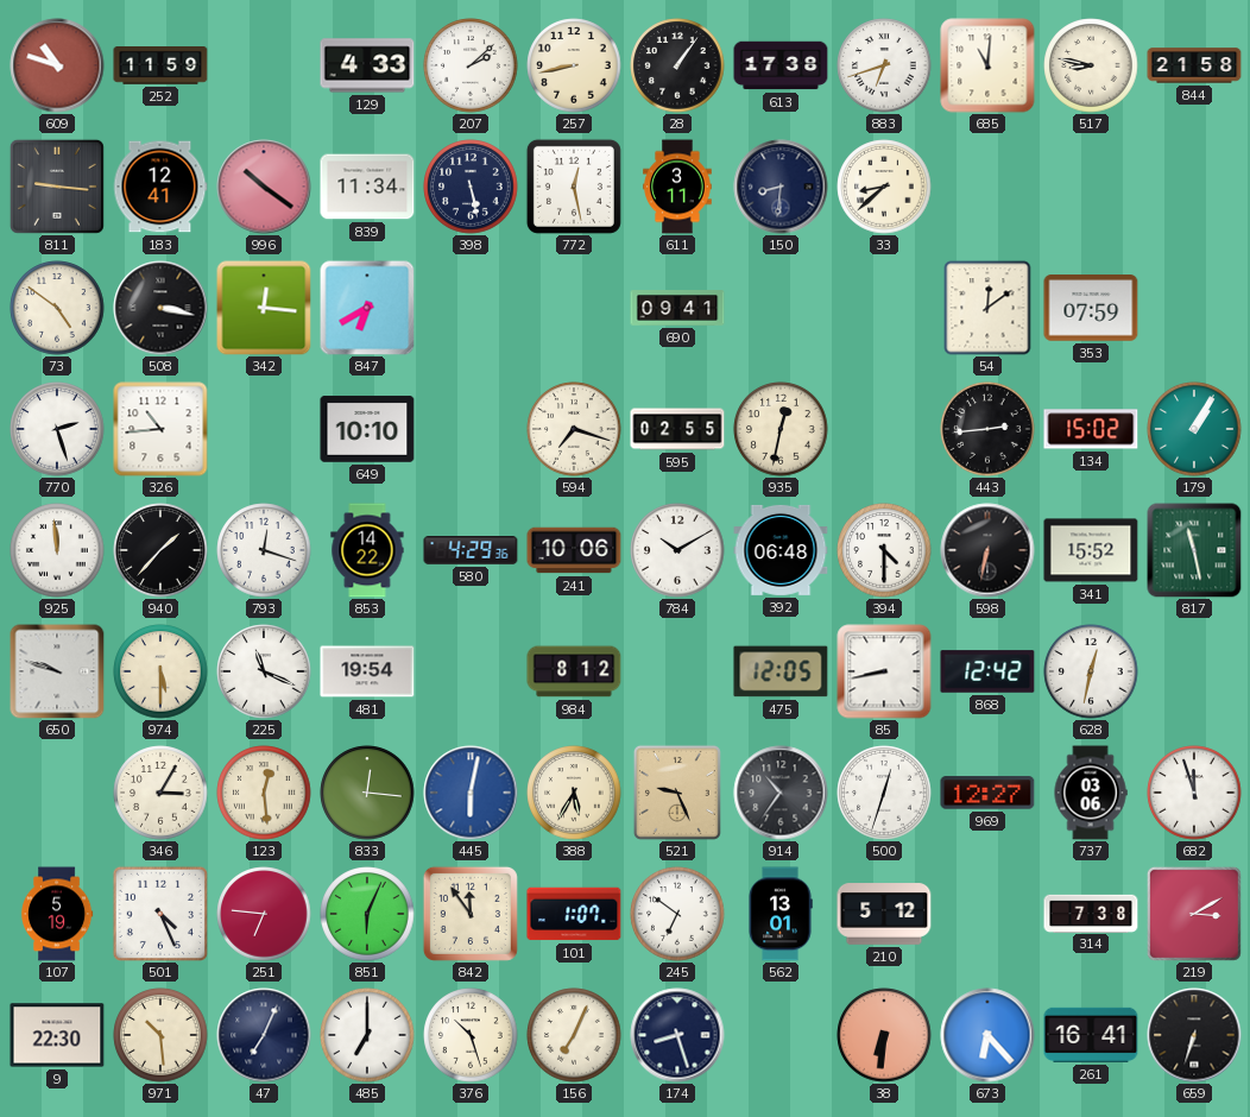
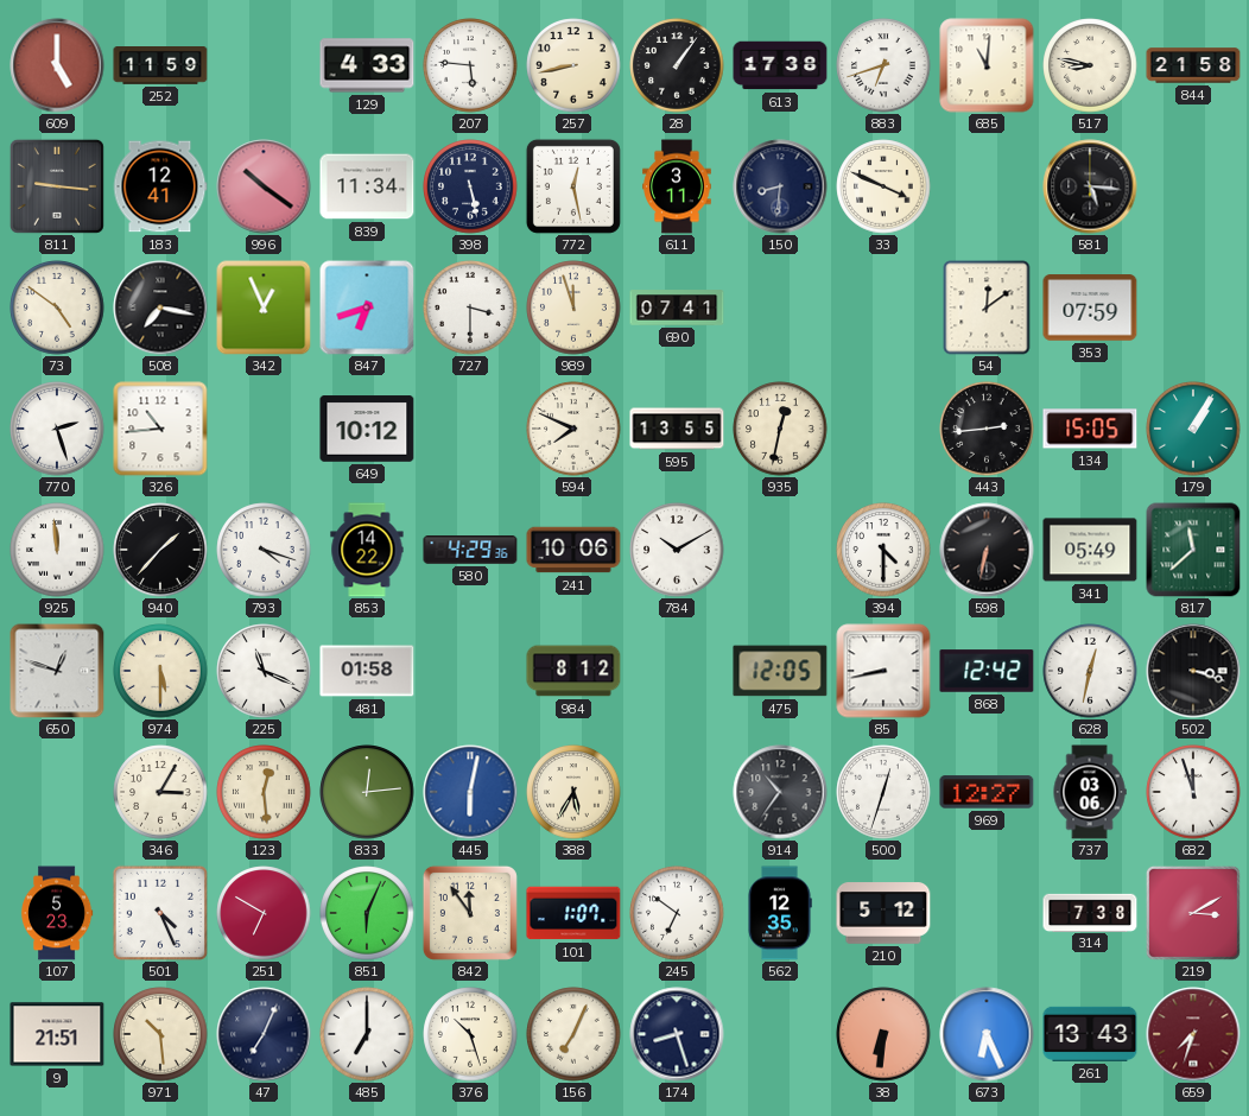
609: 10:48 -> 5:00 (57, 65)
207: 2:08 -> 5:46 (470, 65)
33: 8:38 -> 3:49 (883, 186)
581: none -> 5:16 (1090, 186)
508: 3:17 -> 7:17 (160, 307)
342: 12:16 -> 12:56 (264, 307)
847: 6:40 -> 6:42 (367, 307)
727: none -> 3:30 (470, 307)
989: none -> 11:57 (573, 307)
690: 09:41 -> 07:41 (677, 307)
649: 10:10 -> 10:12 (367, 429)
594: 7:18 -> 7:49 (573, 429)
595: 02:55 -> 13:55 (677, 429)
134: 15:02 -> 15:05 (1090, 429)
793: 12:18 -> 4:18 (264, 550)
392: 06:48 -> none (781, 550)
341: 15:52 -> 05:49 (1090, 550)
817: 11:28 -> 11:38 (1193, 550)
650: 9:48 -> 12:48 (57, 671)
481: 19:54 -> 01:58 (367, 671)
502: none -> 3:18 (1193, 671)
833: 12:16 -> 12:14 (367, 792)
521: 9:26 -> none (677, 793)
107: 5:19 -> 5:23 (57, 913)
251: 6:46 -> 6:50 (264, 913)
562: 13:01 -> 12:35 (780, 913)
9: 22:30 -> 21:51 (57, 1034)
673: 6:23 -> 6:26 (987, 1034)
261: 16:41 -> 13:43 (1090, 1034)
659: 6:33 -> 7:33 (1193, 1034)
659 dial: black -> burgundy (1193, 1034)
